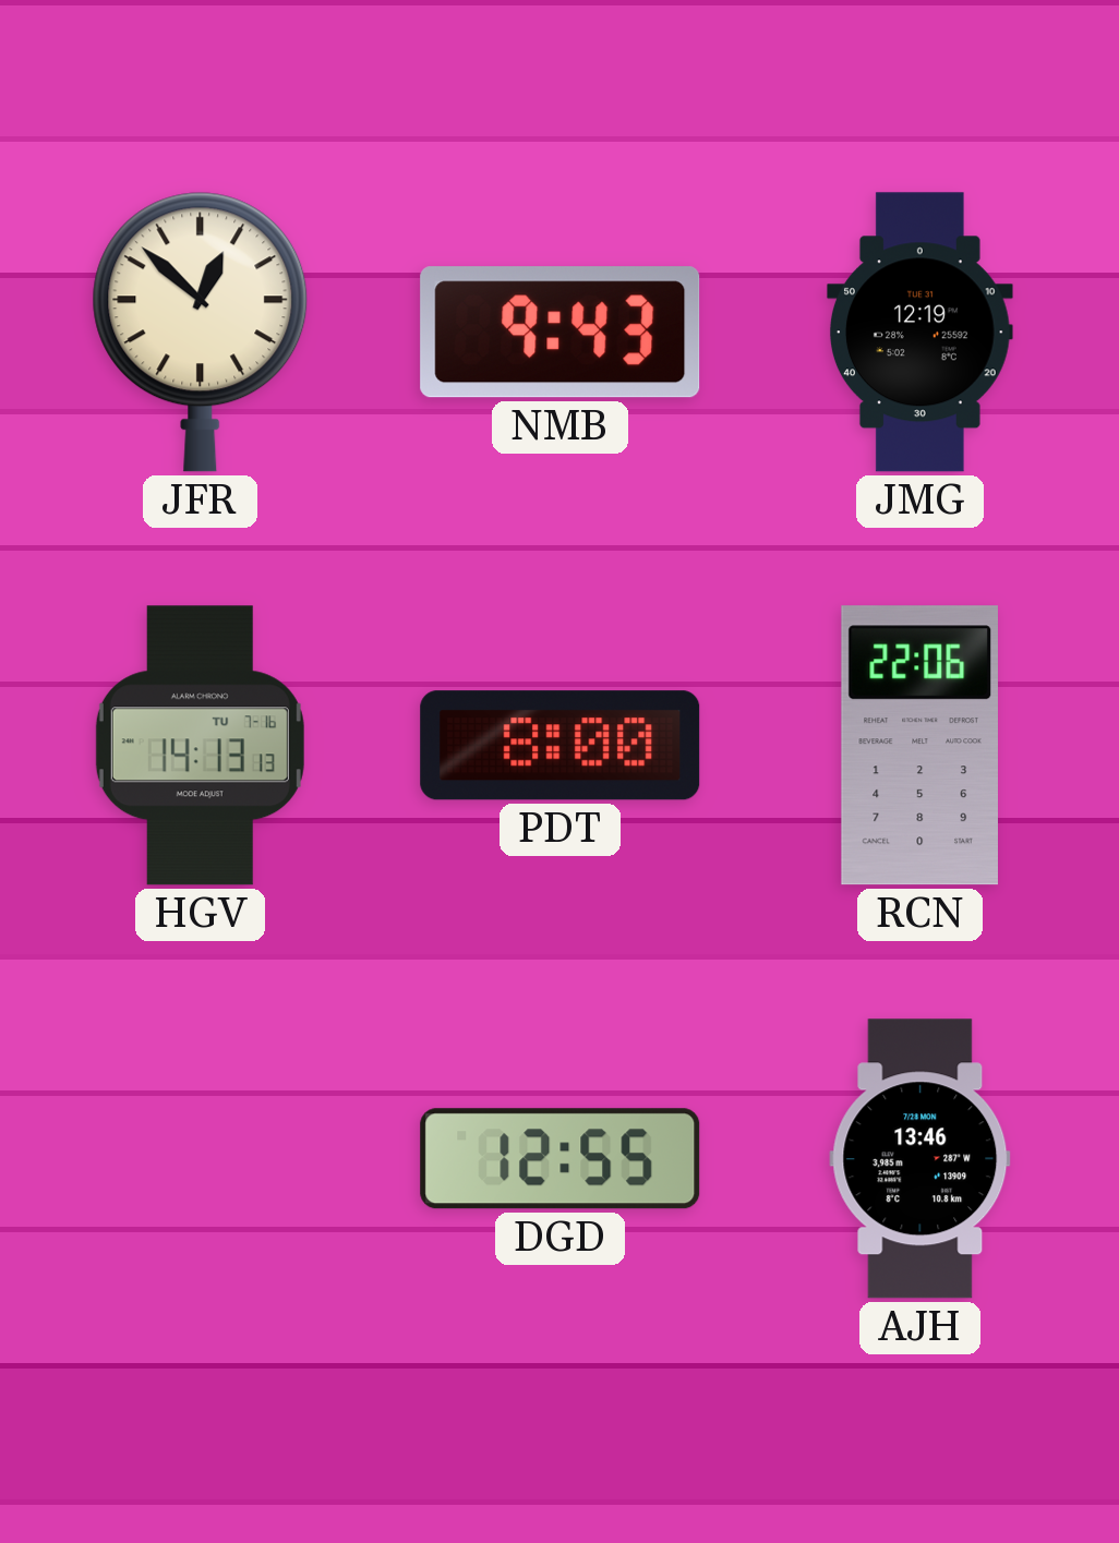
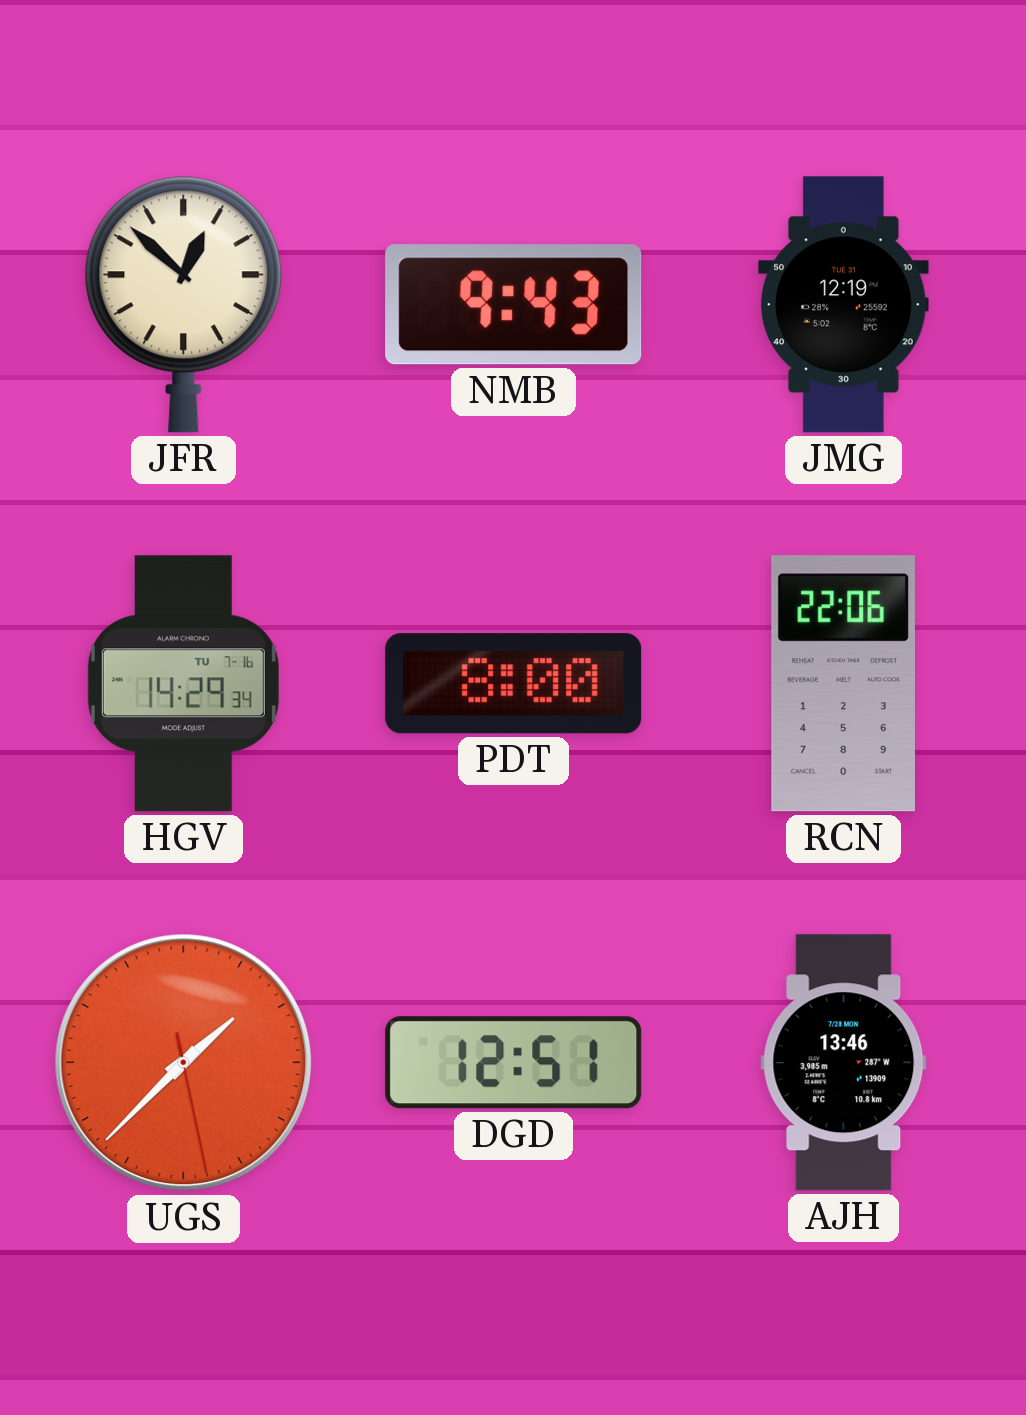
HGV: 14:13 -> 14:29 (183, 684)
UGS: none -> 1:37 (184, 1063)
DGD: 12:55 -> 12:51 (514, 1063)
